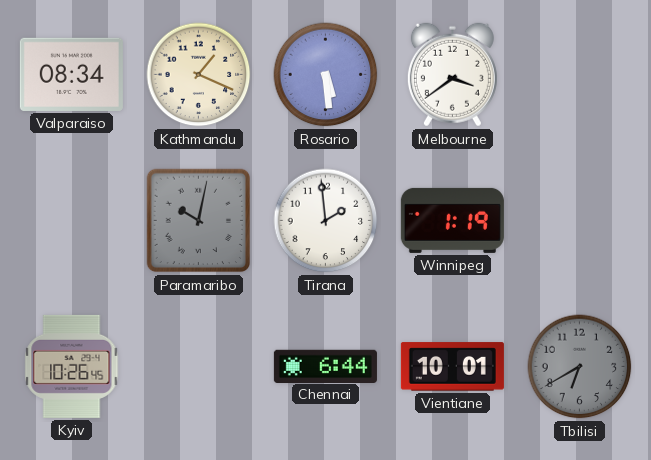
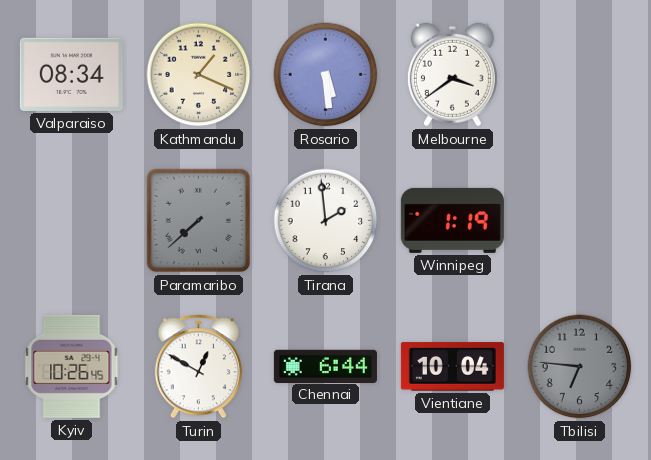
Paramaribo: 10:02 -> 7:38 (199, 221)
Turin: none -> 12:50 (198, 367)
Vientiane: 10:01 -> 10:04 (452, 367)
Tbilisi: 6:40 -> 6:46 (580, 367)
